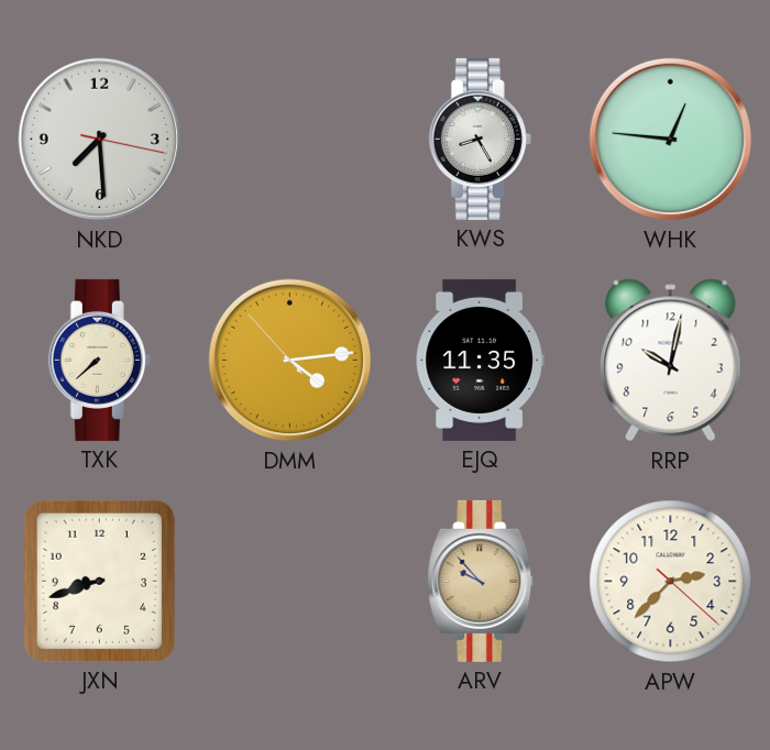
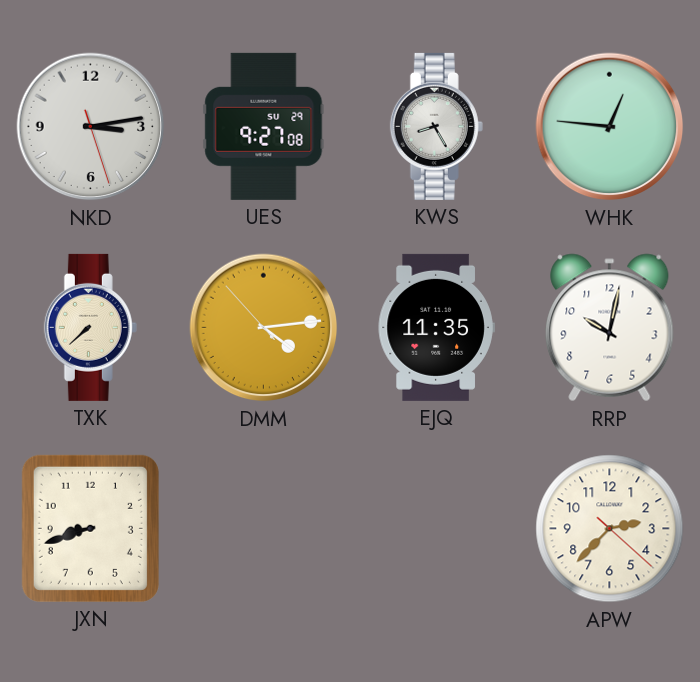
NKD: 7:29 -> 3:13 (91, 127)
UES: none -> 9:27 (264, 126)
ARV: 9:53 -> none (481, 581)
